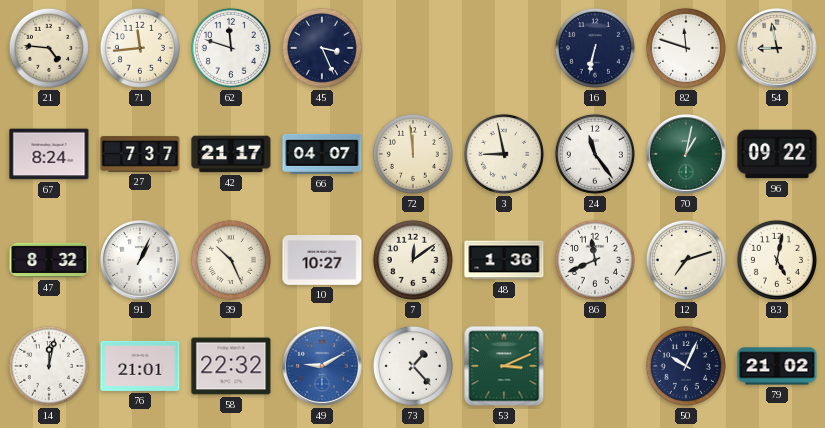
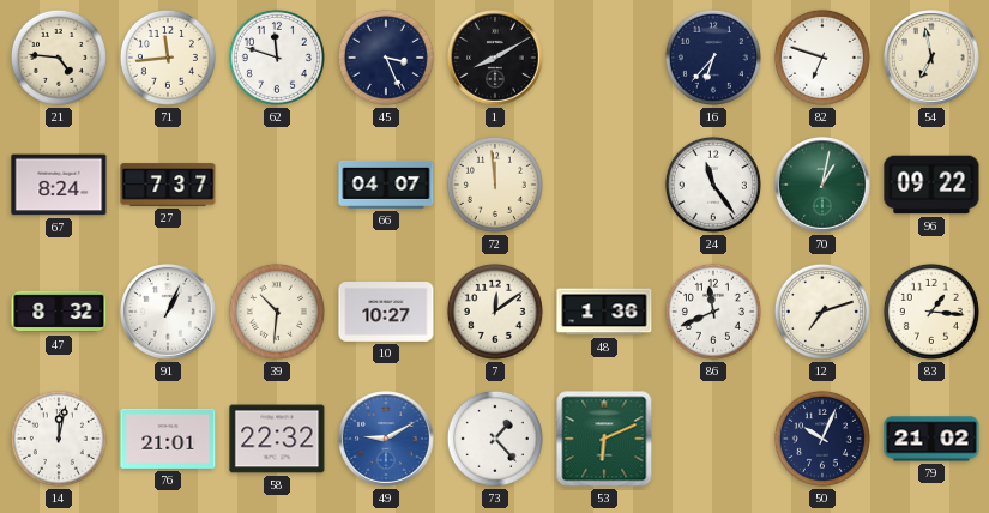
1: none -> 8:10 (495, 58)
16: 6:32 -> 6:37 (713, 58)
82: 11:48 -> 6:48 (822, 58)
54: 8:58 -> 6:58 (931, 58)
42: 21:17 -> none (231, 154)
3: 8:58 -> none (504, 154)
39: 10:26 -> 10:31 (277, 312)
83: 5:02 -> 1:16 (931, 312)
53: 3:11 -> 6:11 (604, 439)
